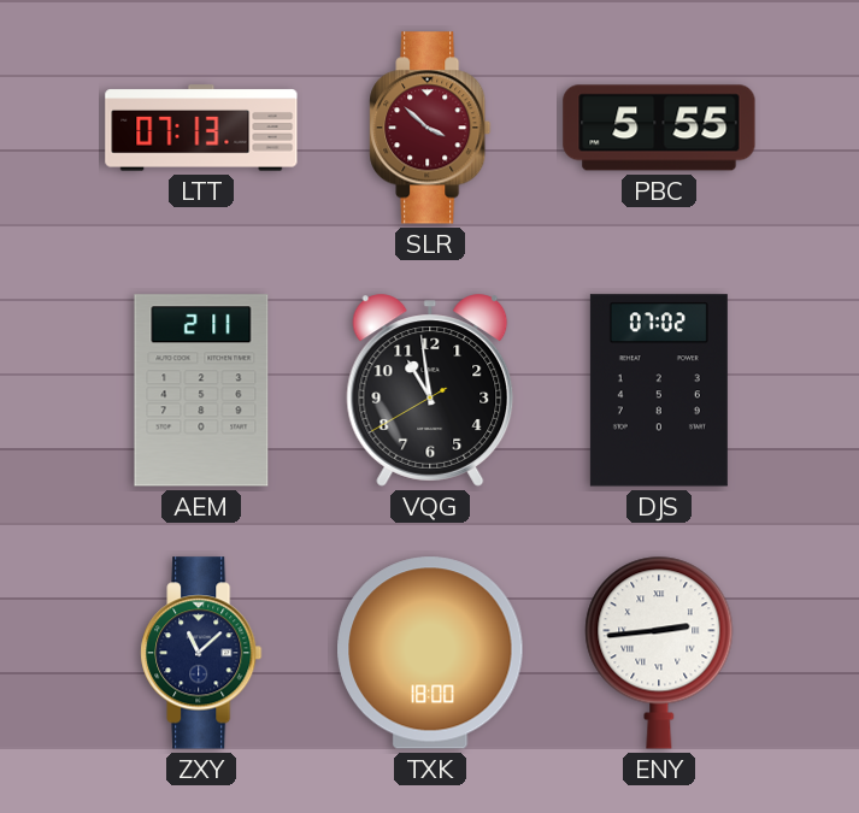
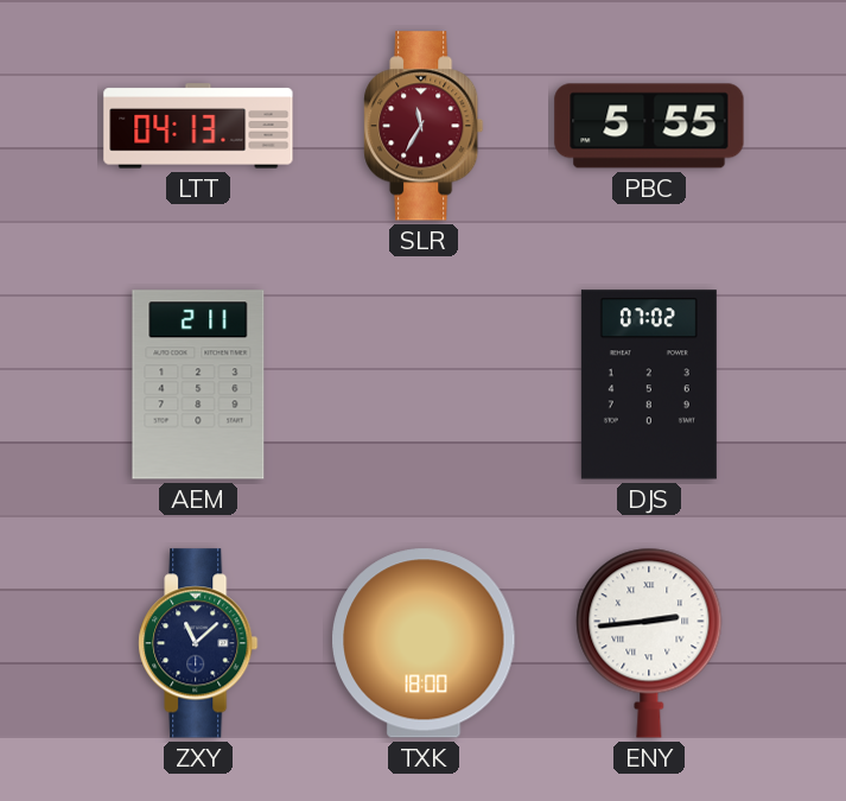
LTT: 07:13 -> 04:13 (198, 126)
SLR: 3:52 -> 11:35 (424, 126)
VQG: 10:58 -> none (430, 390)
